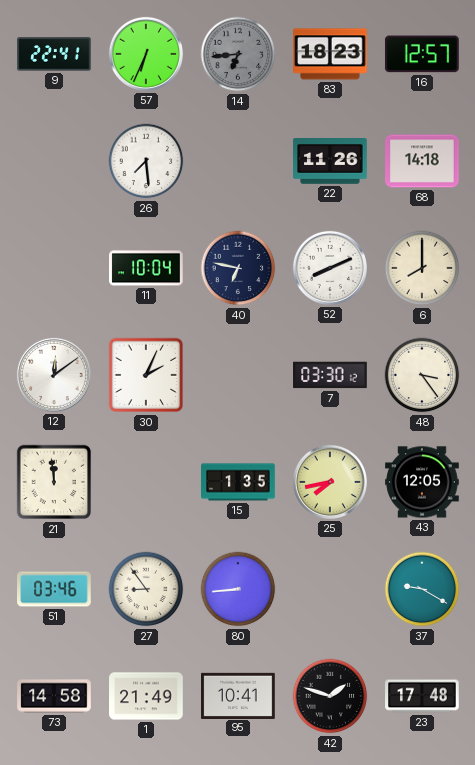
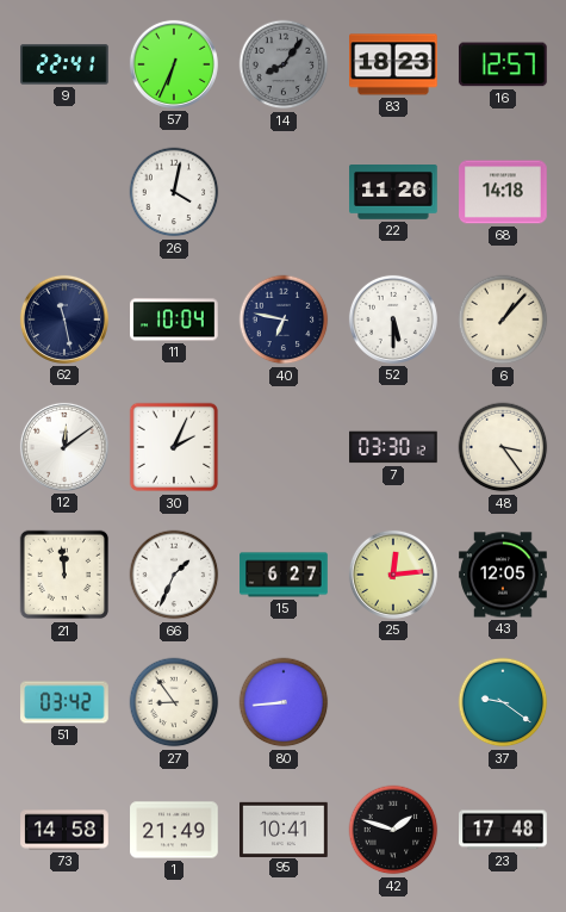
14: 6:44 -> 8:06 (284, 64)
26: 7:29 -> 4:02 (174, 192)
62: none -> 11:28 (64, 319)
52: 8:11 -> 5:30 (393, 319)
6: 8:00 -> 1:07 (503, 319)
66: none -> 1:34 (174, 575)
15: 1:35 -> 6:27 (284, 575)
25: 7:43 -> 12:14 (393, 575)
51: 03:46 -> 03:42 (64, 702)
37: 9:20 -> 9:21 (503, 702)
